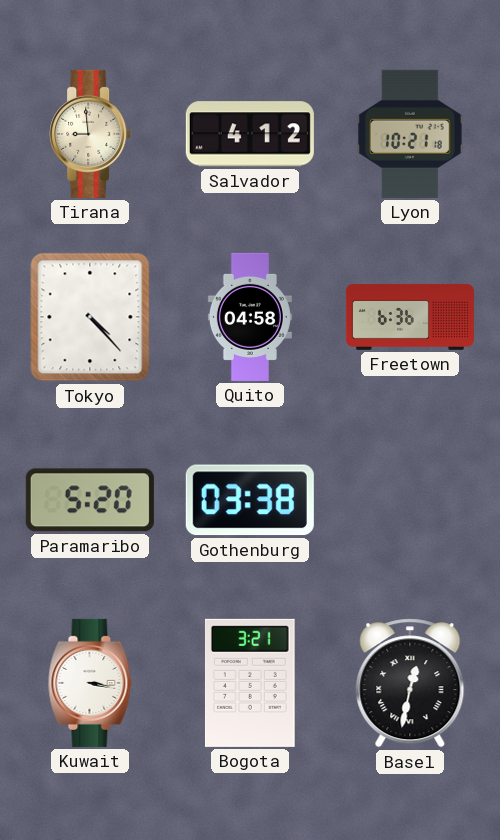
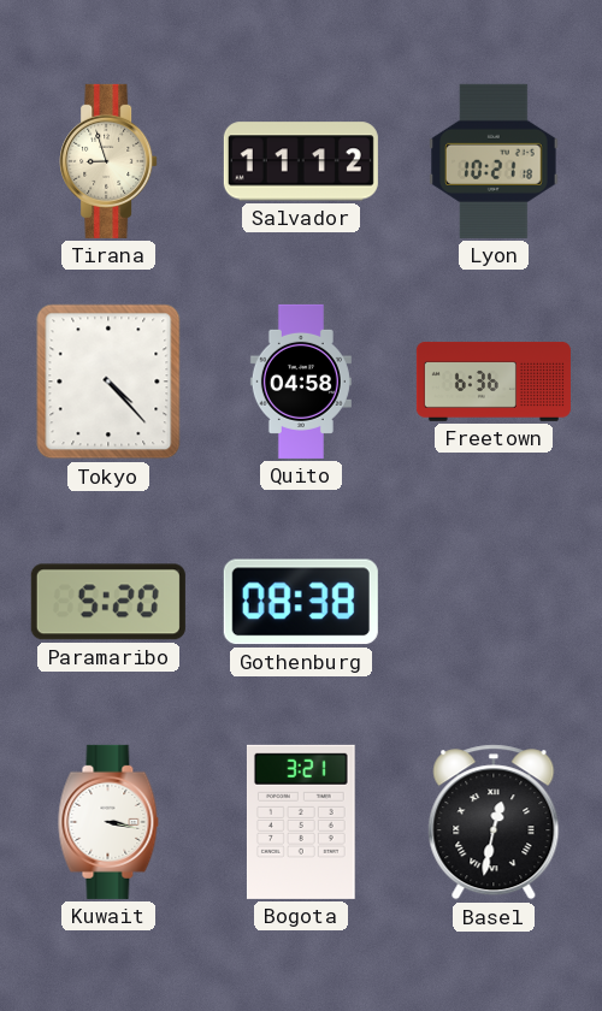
Tirana: 8:59 -> 8:57 (108, 161)
Salvador: 4:12 -> 11:12 (301, 161)
Gothenburg: 03:38 -> 08:38 (301, 602)
